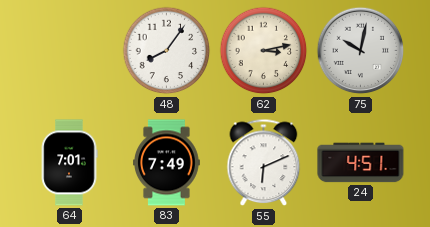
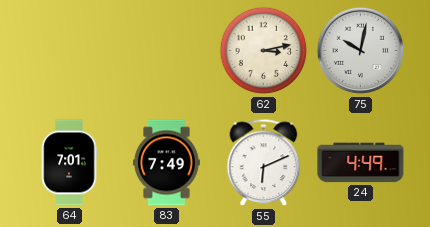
48: 8:06 -> none (167, 51)
24: 4:51 -> 4:49 (361, 163)
